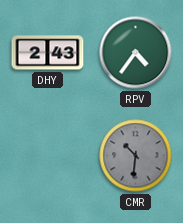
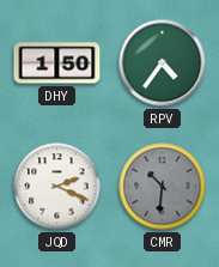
DHY: 2:43 -> 1:50 (57, 63)
JQD: none -> 2:19 (57, 187)
